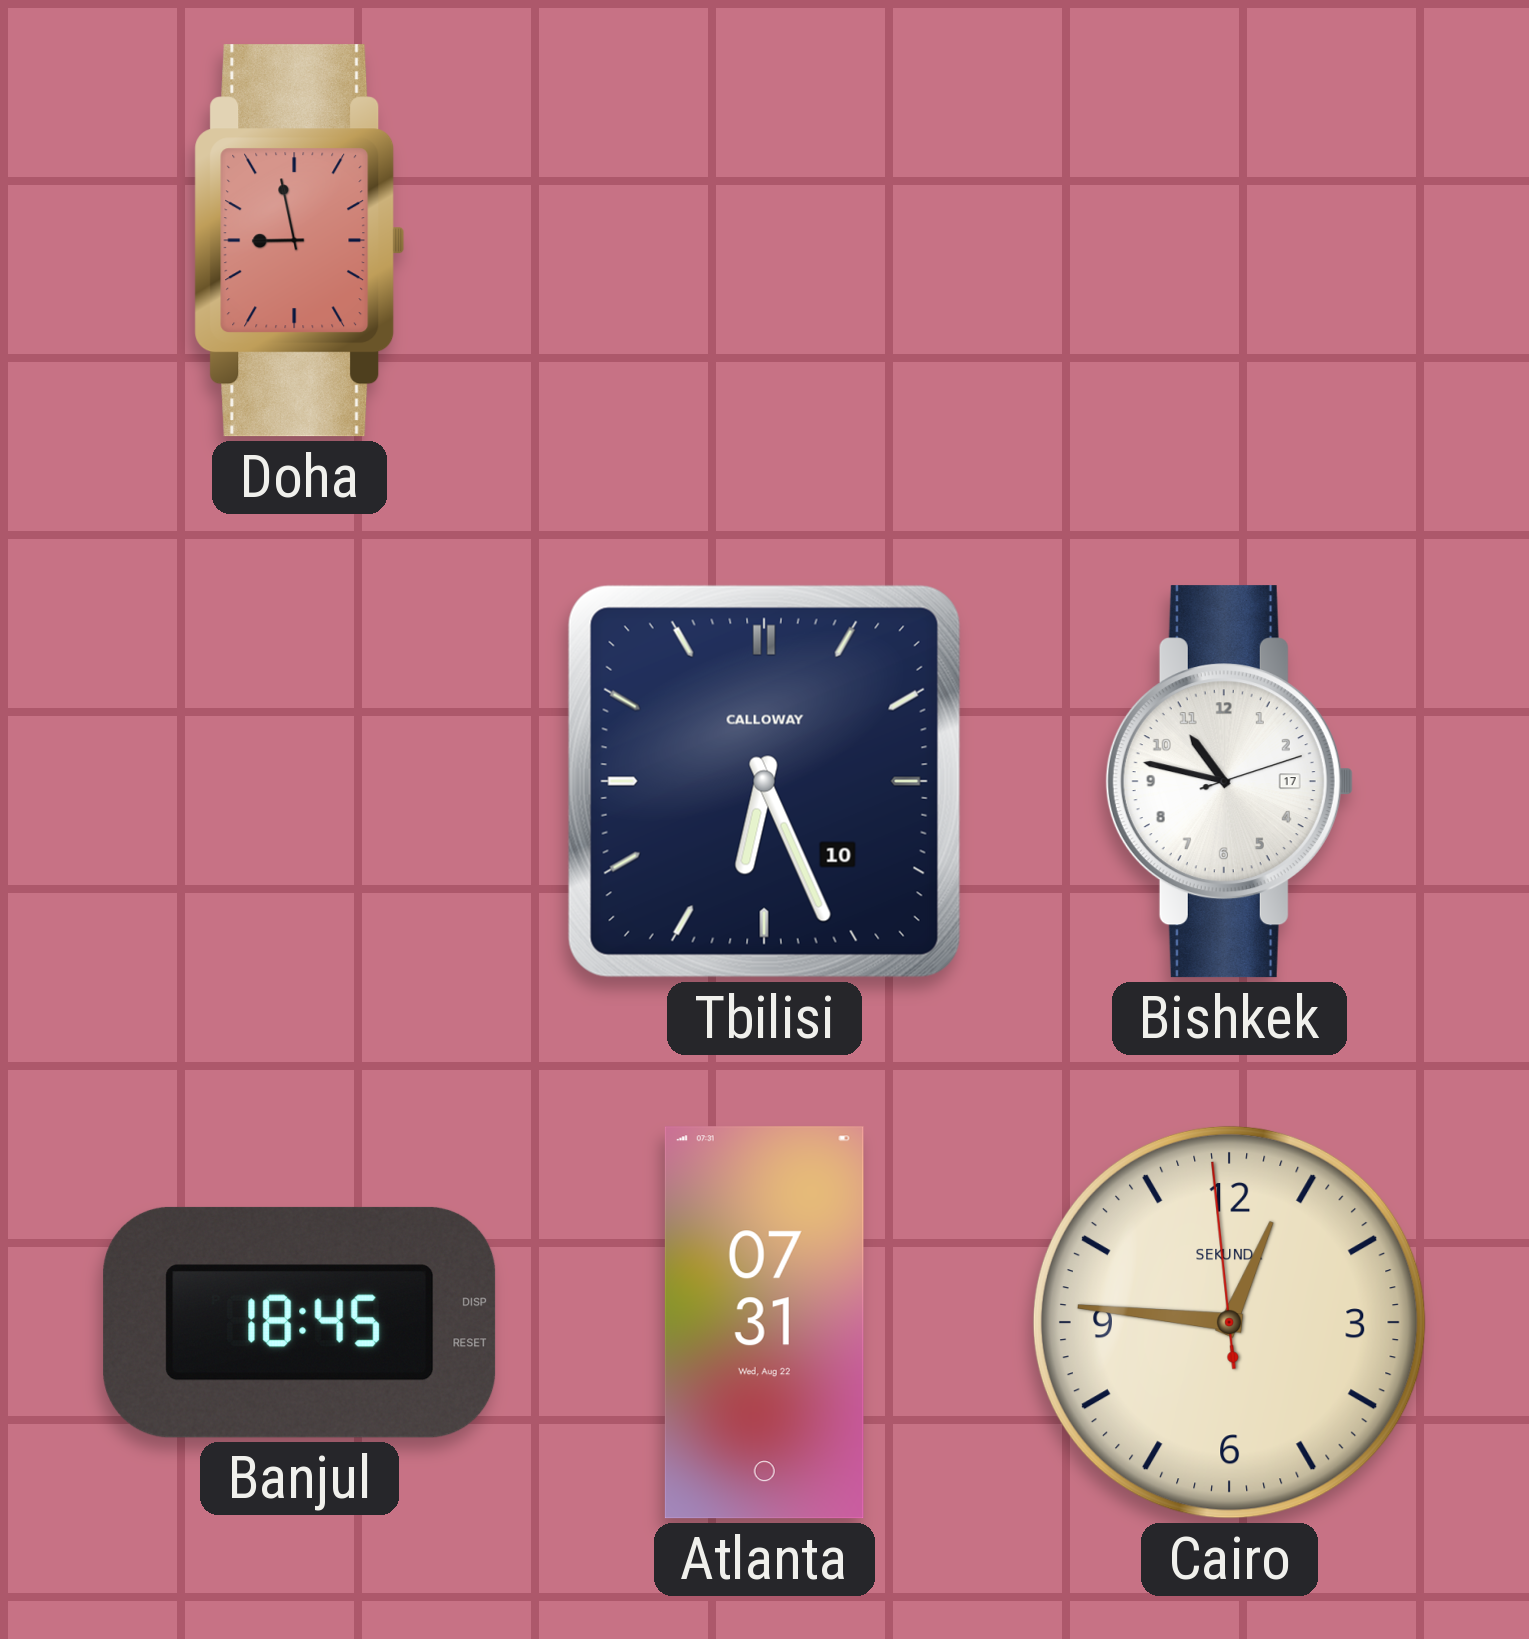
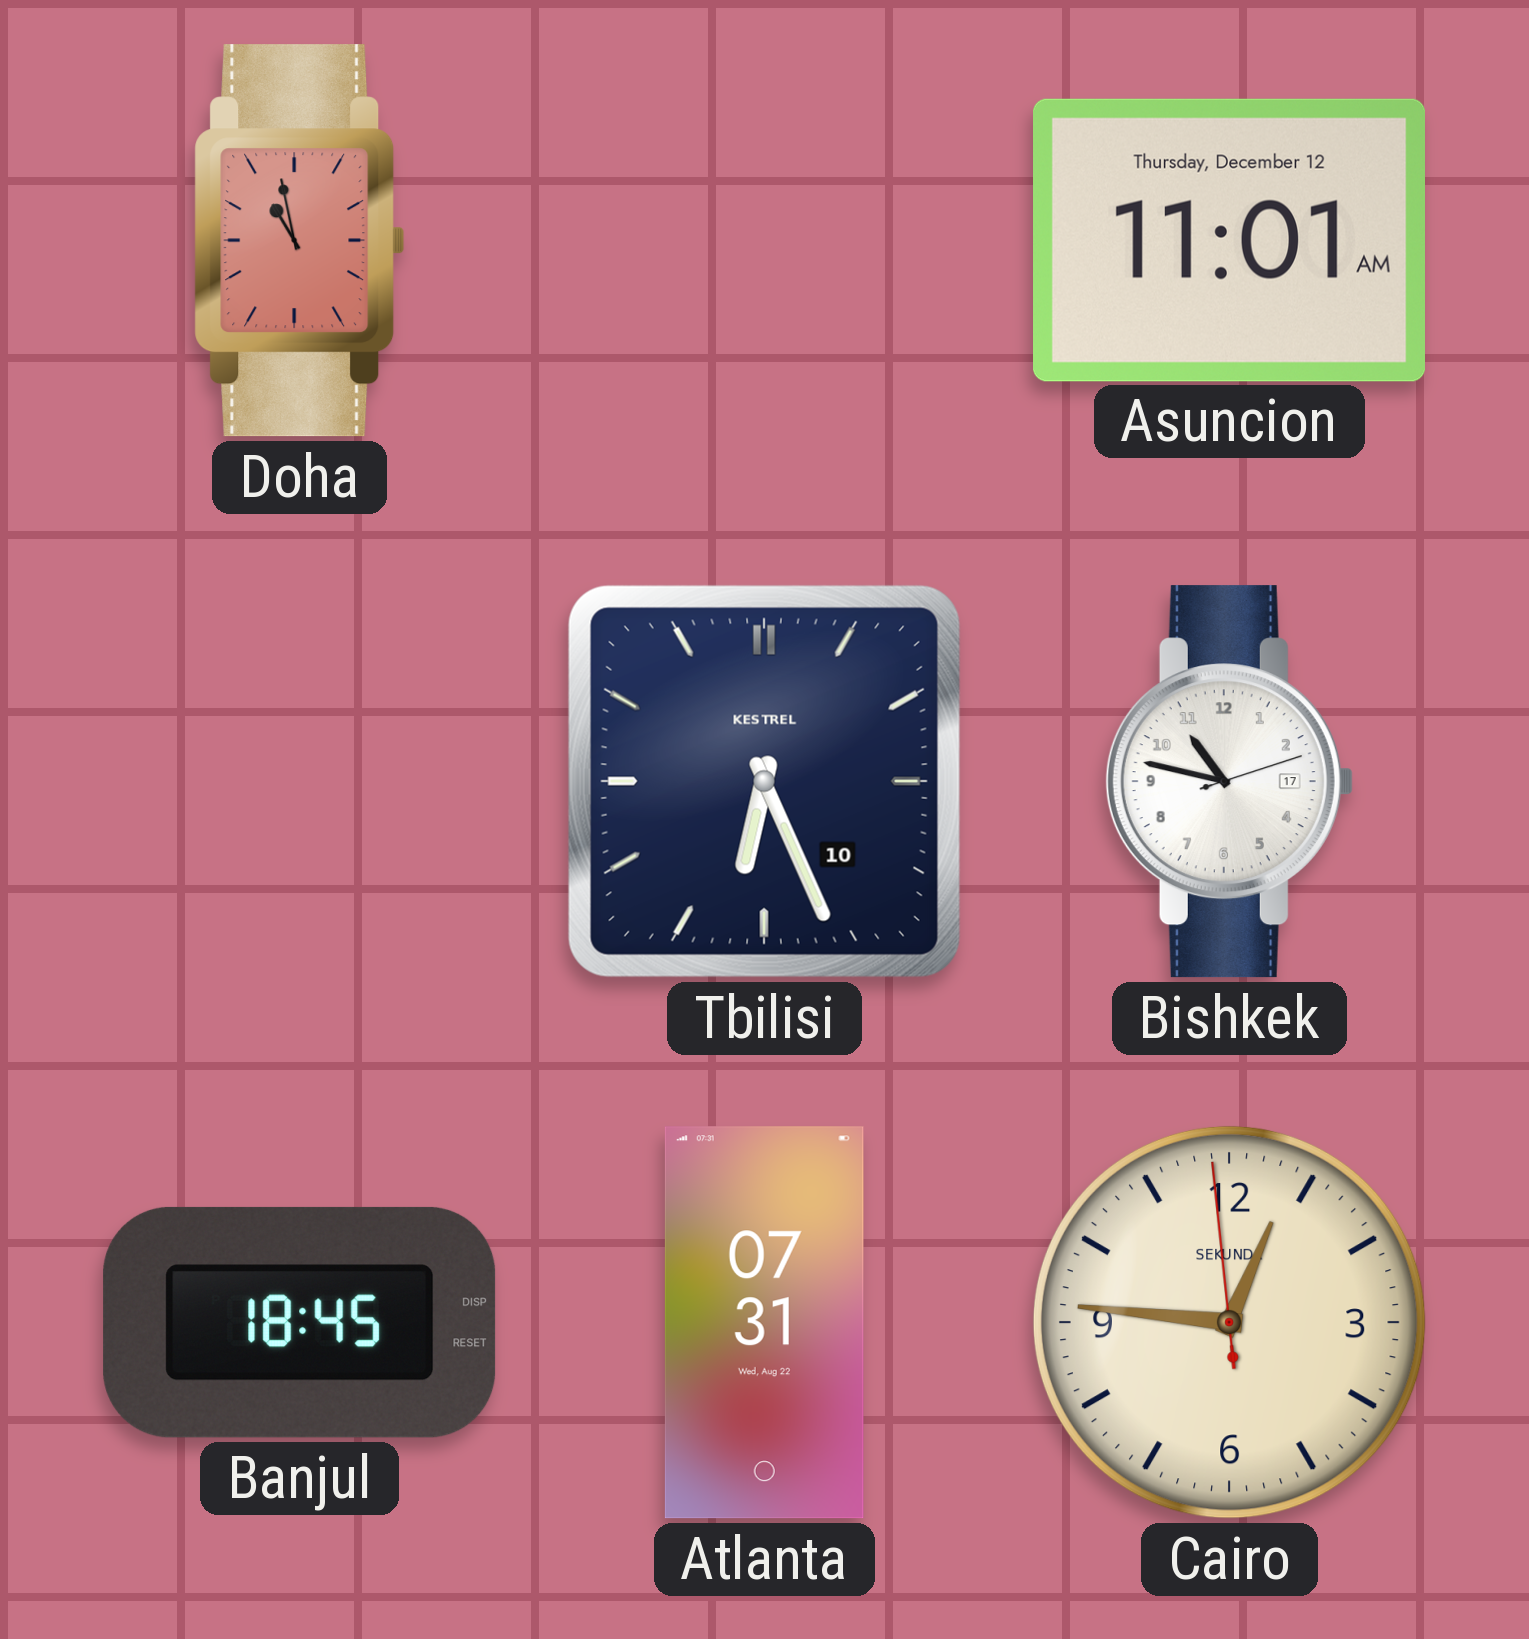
Doha: 8:58 -> 10:58 (300, 241)
Asuncion: none -> 11:01 (1229, 240)
Tbilisi brand: CALLOWAY -> KESTREL (764, 781)
